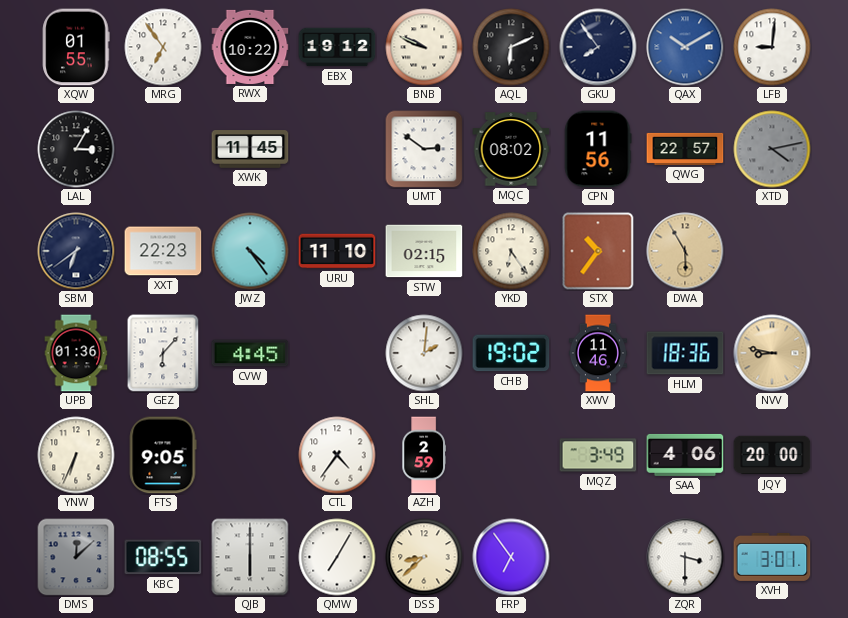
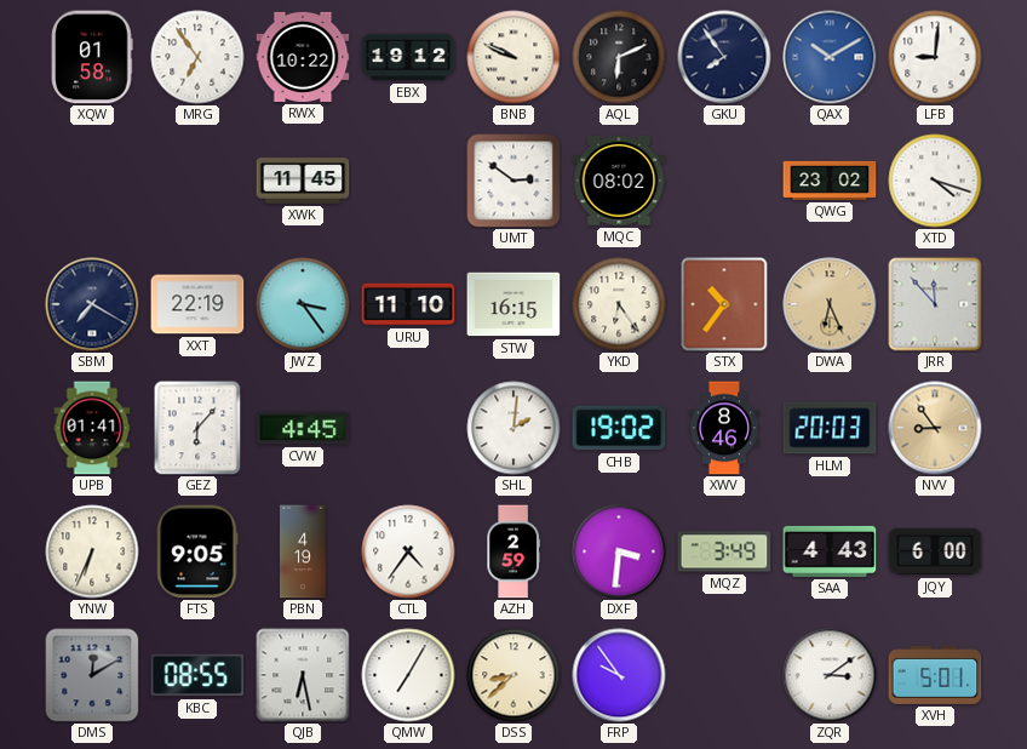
XQW: 01:55 -> 01:58 (92, 57)
LAL: 3:05 -> none (76, 149)
CPN: 11:56 -> none (598, 149)
QWG: 22:57 -> 23:02 (830, 181)
XTD: 4:13 -> 4:18 (935, 181)
XTD dial: grey -> white (935, 181)
SBM: 6:39 -> 7:20 (92, 304)
XXT: 22:23 -> 22:19 (197, 304)
JWZ: 4:24 -> 3:24 (303, 304)
STW: 02:15 -> 16:15 (513, 304)
DWA: 5:55 -> 6:26 (830, 304)
JRR: none -> 11:53 (935, 304)
UPB: 01:36 -> 01:41 (92, 428)
XWV: 11:46 -> 8:46 (724, 428)
HLM: 18:36 -> 20:03 (830, 428)
NVV: 8:47 -> 8:54 (935, 428)
PBN: none -> 4:19 (303, 551)
DXF: none -> 3:31 (619, 551)
SAA: 4:06 -> 4:43 (830, 551)
JQY: 20:00 -> 6:00 (935, 551)
DMS: 12:08 -> 12:10 (92, 675)
QJB: 6:00 -> 6:28 (303, 675)
FRP: 6:54 -> 9:54 (619, 675)
ZQR: 3:30 -> 3:09 (830, 675)
XVH: 3:01 -> 5:01 (935, 675)
